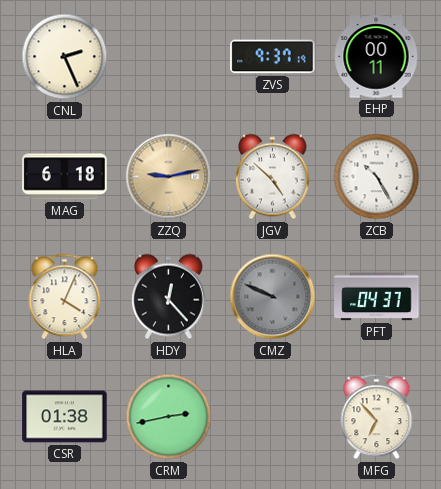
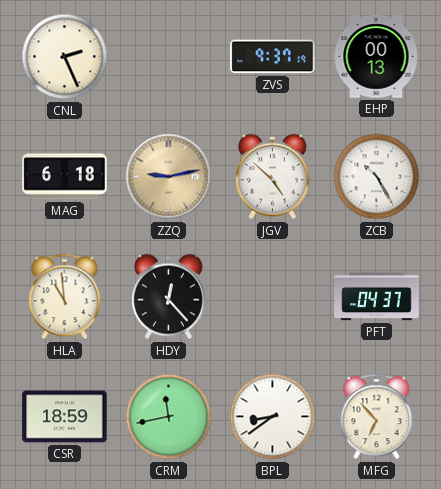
EHP: 00:11 -> 00:13 (376, 57)
HLA: 4:04 -> 10:59 (65, 297)
CMZ: 9:49 -> none (273, 297)
CSR: 01:38 -> 18:59 (65, 417)
CRM: 2:43 -> 11:43 (169, 417)
BPL: none -> 8:39 (273, 417)
